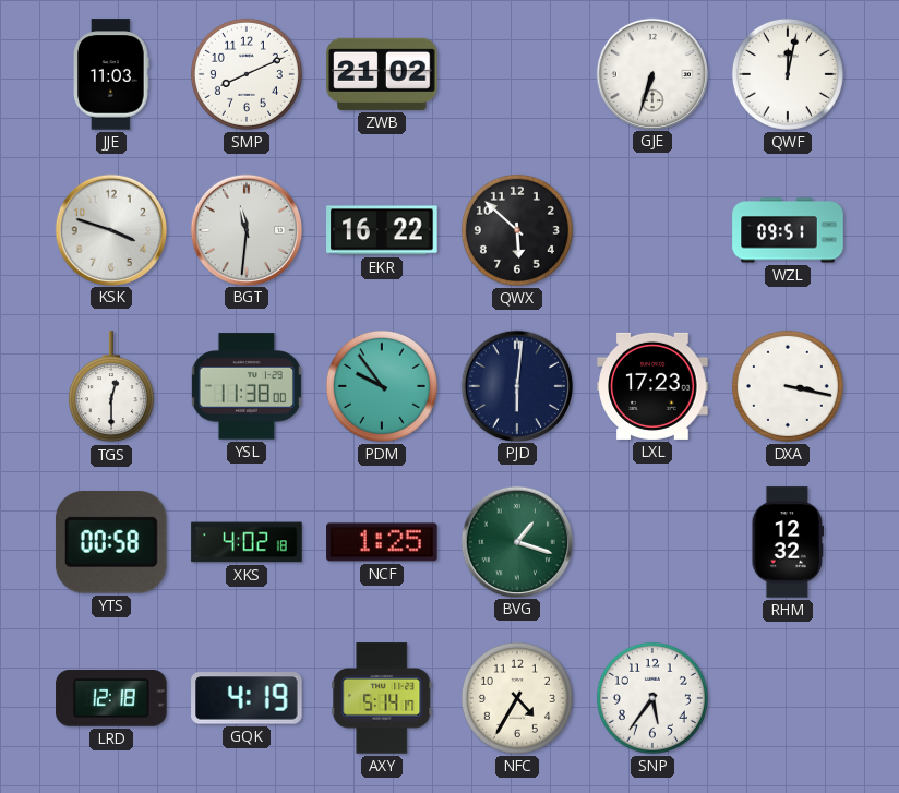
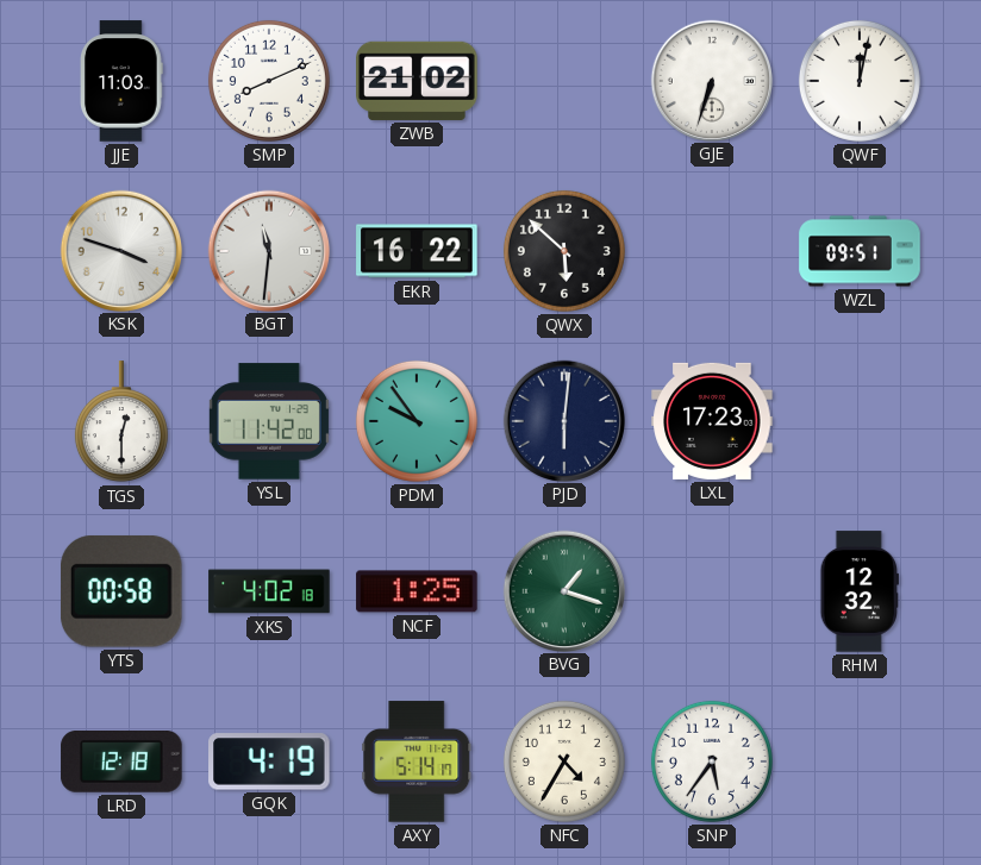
YSL: 11:38 -> 11:42 (269, 421)
DXA: 3:17 -> none (788, 386)
